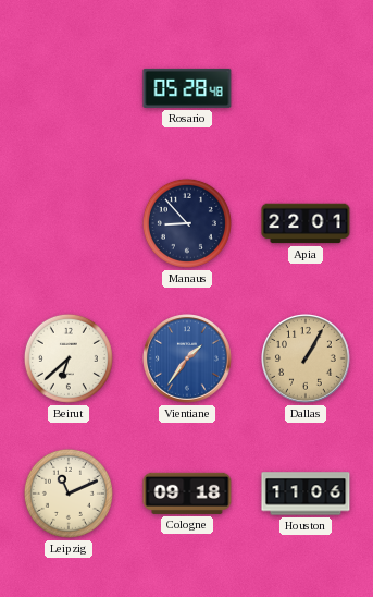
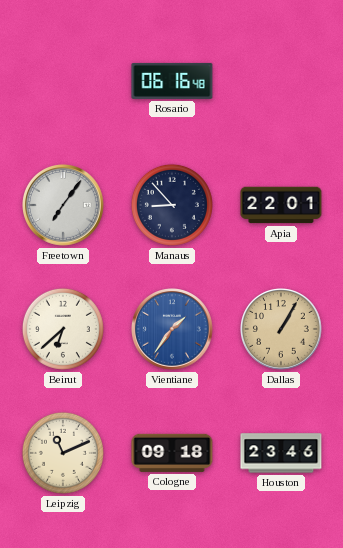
Rosario: 05:28 -> 06:16 (172, 81)
Freetown: none -> 7:06 (64, 206)
Houston: 11:06 -> 23:46 (281, 453)
